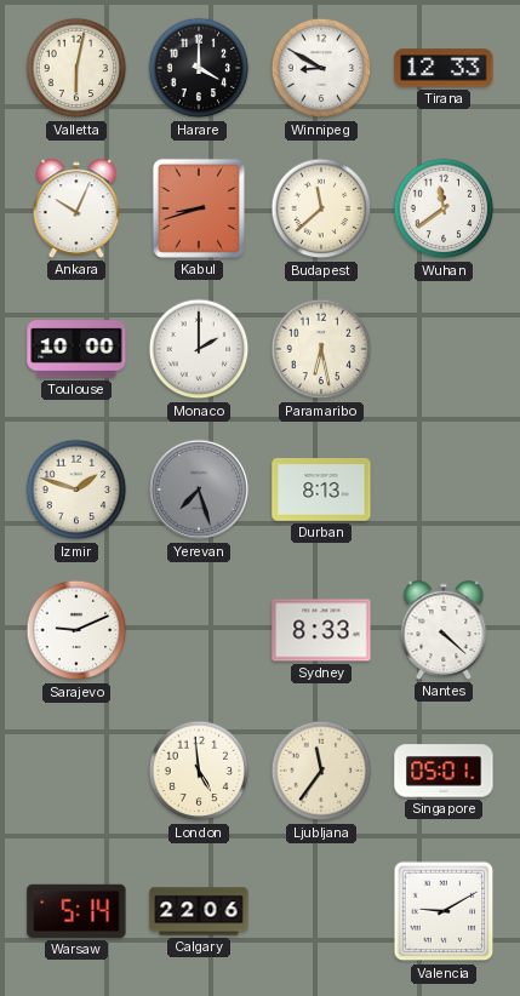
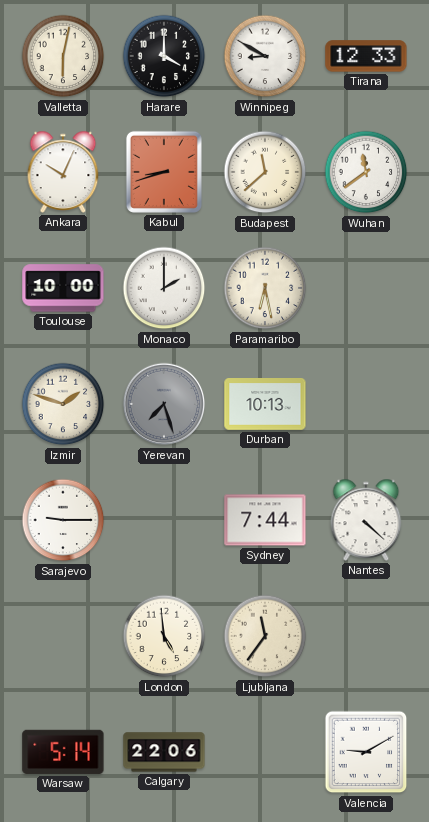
Durban: 8:13 -> 10:13 (265, 405)
Sarajevo: 9:11 -> 9:15 (63, 520)
Sydney: 8:33 -> 7:44 (265, 520)
Singapore: 05:01 -> none (444, 771)
